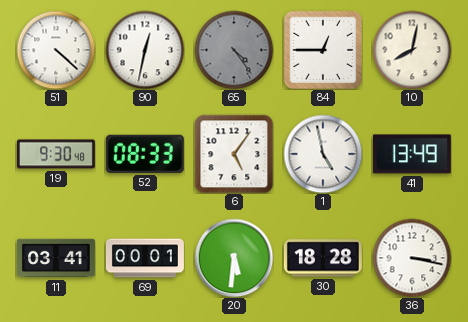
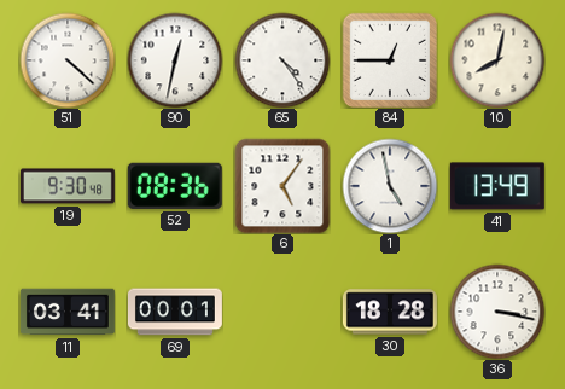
65 dial: grey -> white (282, 60)
52: 08:33 -> 08:36 (175, 186)
20: 5:31 -> none (234, 258)
